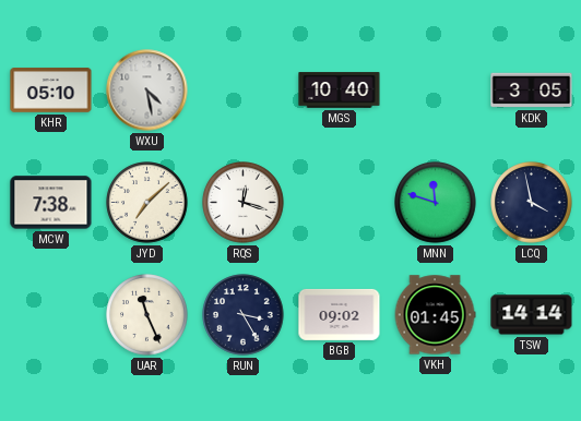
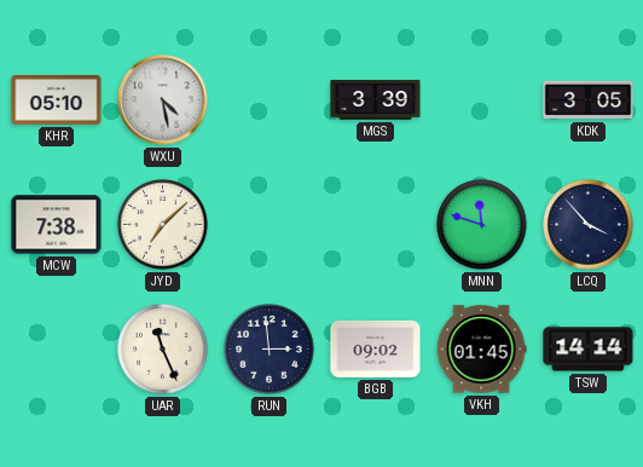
MGS: 10:40 -> 3:39 (376, 100)
RQS: 12:18 -> none (244, 203)
LCQ: 3:58 -> 3:53 (589, 225)
RUN: 3:25 -> 2:59 (270, 350)
